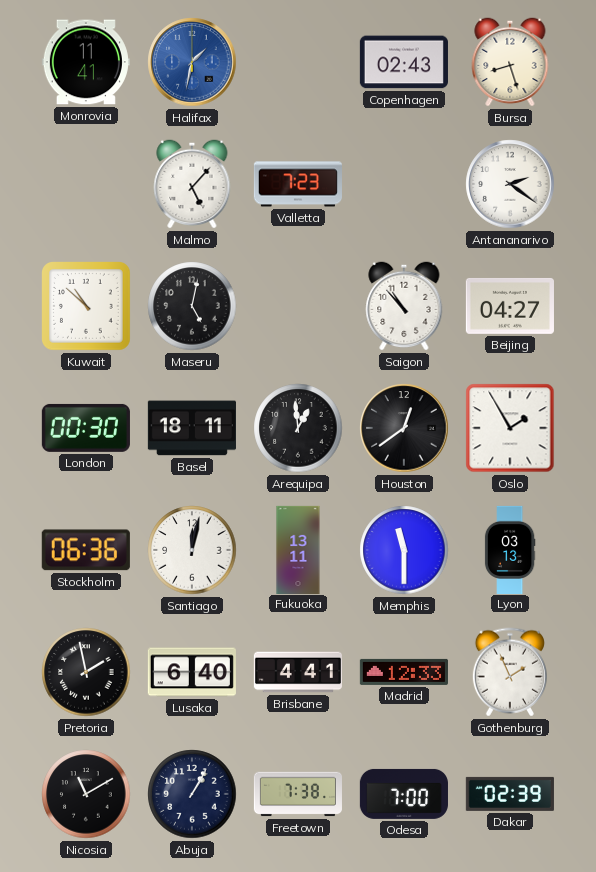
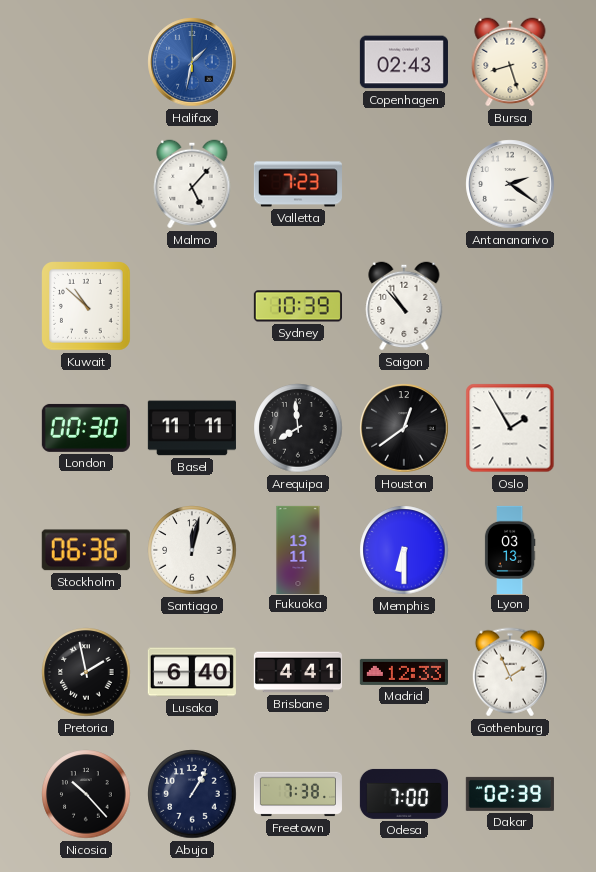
Monrovia: 11:41 -> none (86, 62)
Maseru: 5:02 -> none (192, 306)
Sydney: none -> 10:39 (298, 306)
Beijing: 04:27 -> none (510, 306)
Basel: 18:11 -> 11:11 (192, 428)
Arequipa: 12:59 -> 7:59 (298, 428)
Memphis: 11:30 -> 6:30 (404, 550)
Nicosia: 11:10 -> 10:23 (86, 794)
